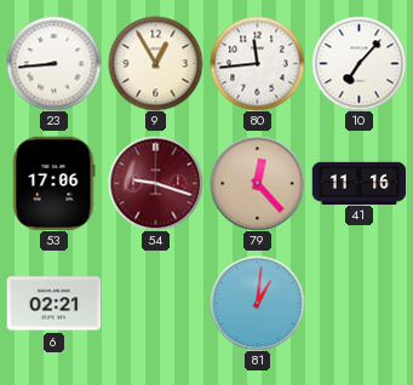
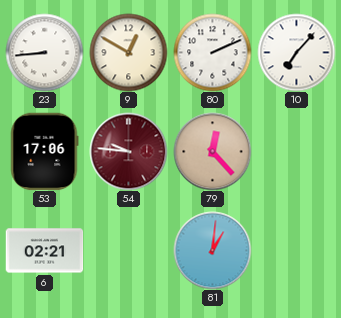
9: 12:55 -> 12:50 (128, 52)
80: 11:44 -> 2:11 (212, 52)
54: 9:18 -> 9:46 (128, 151)
41: 11:16 -> none (358, 183)
